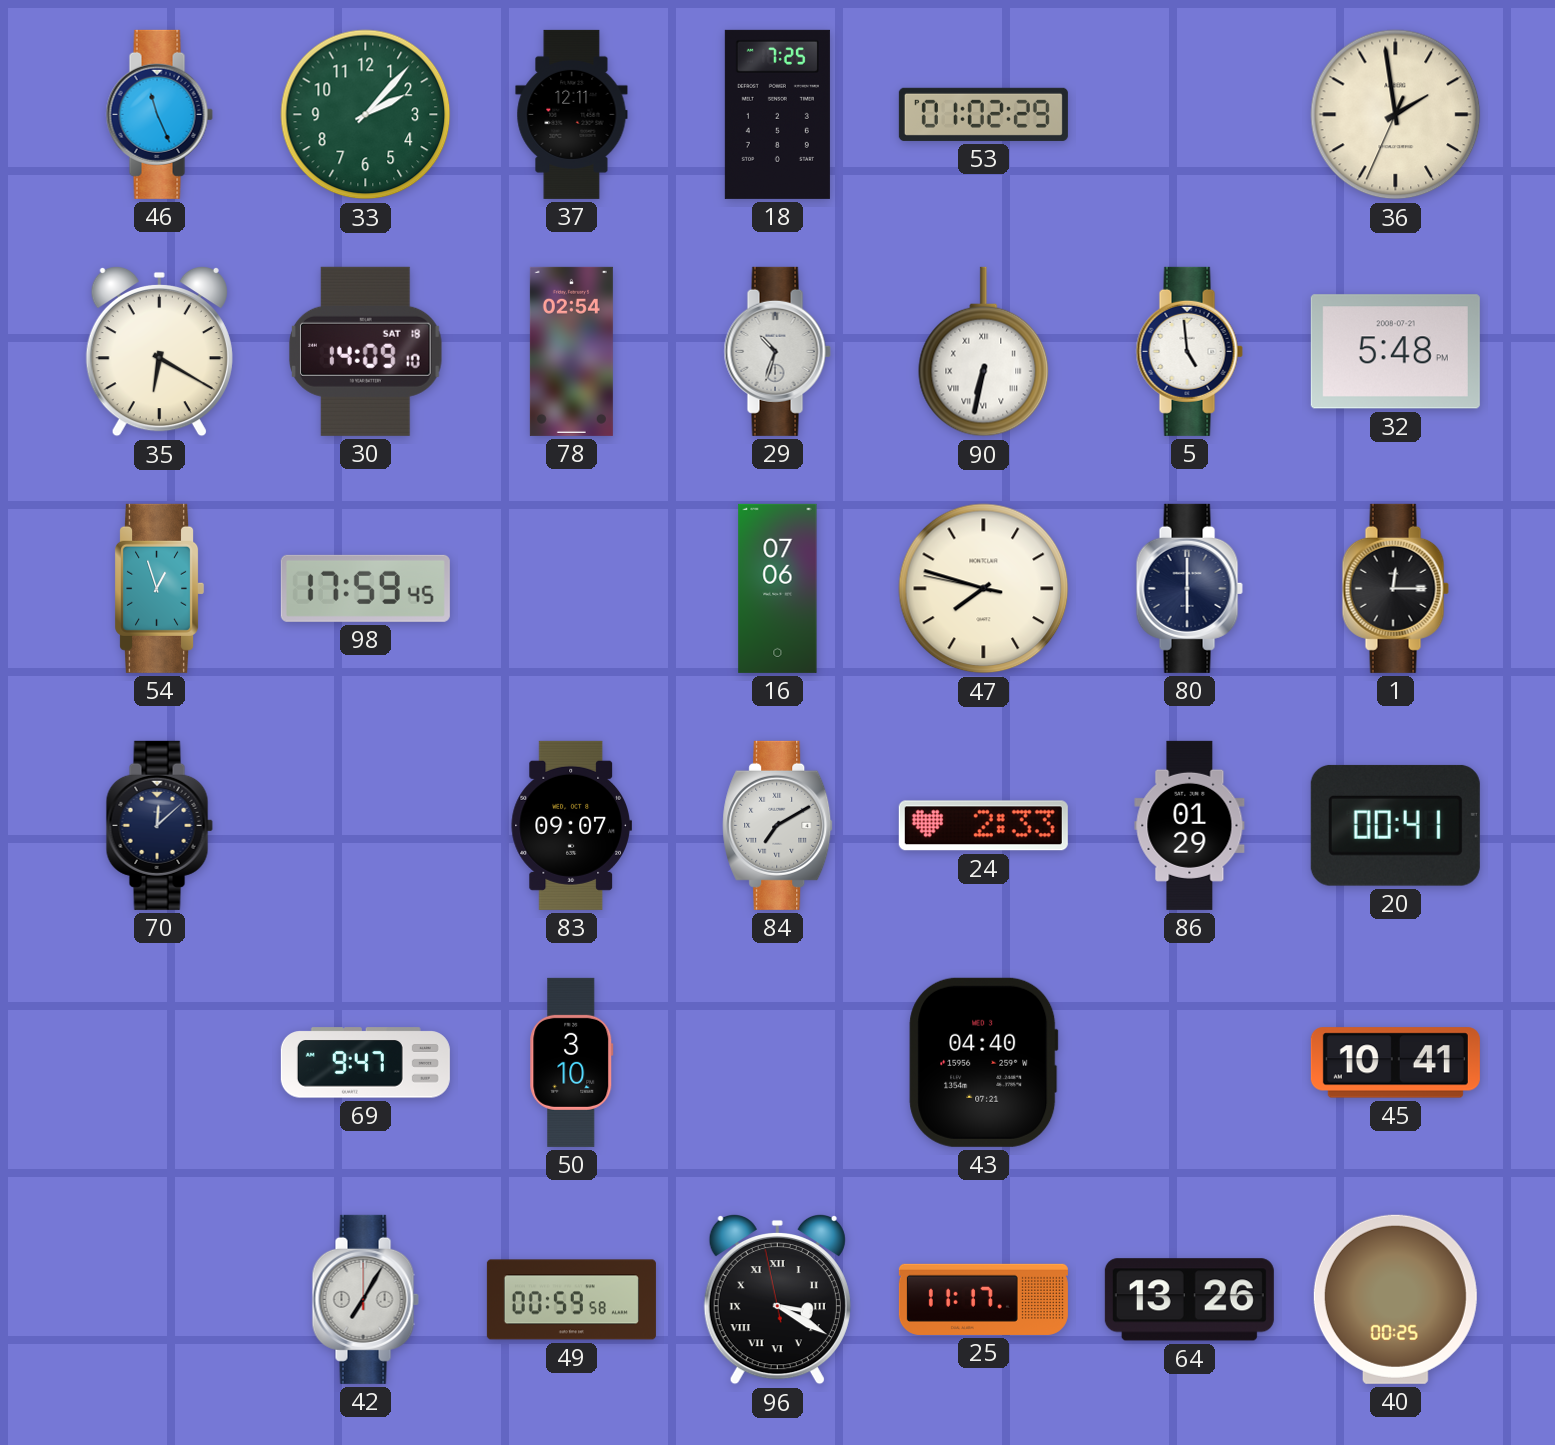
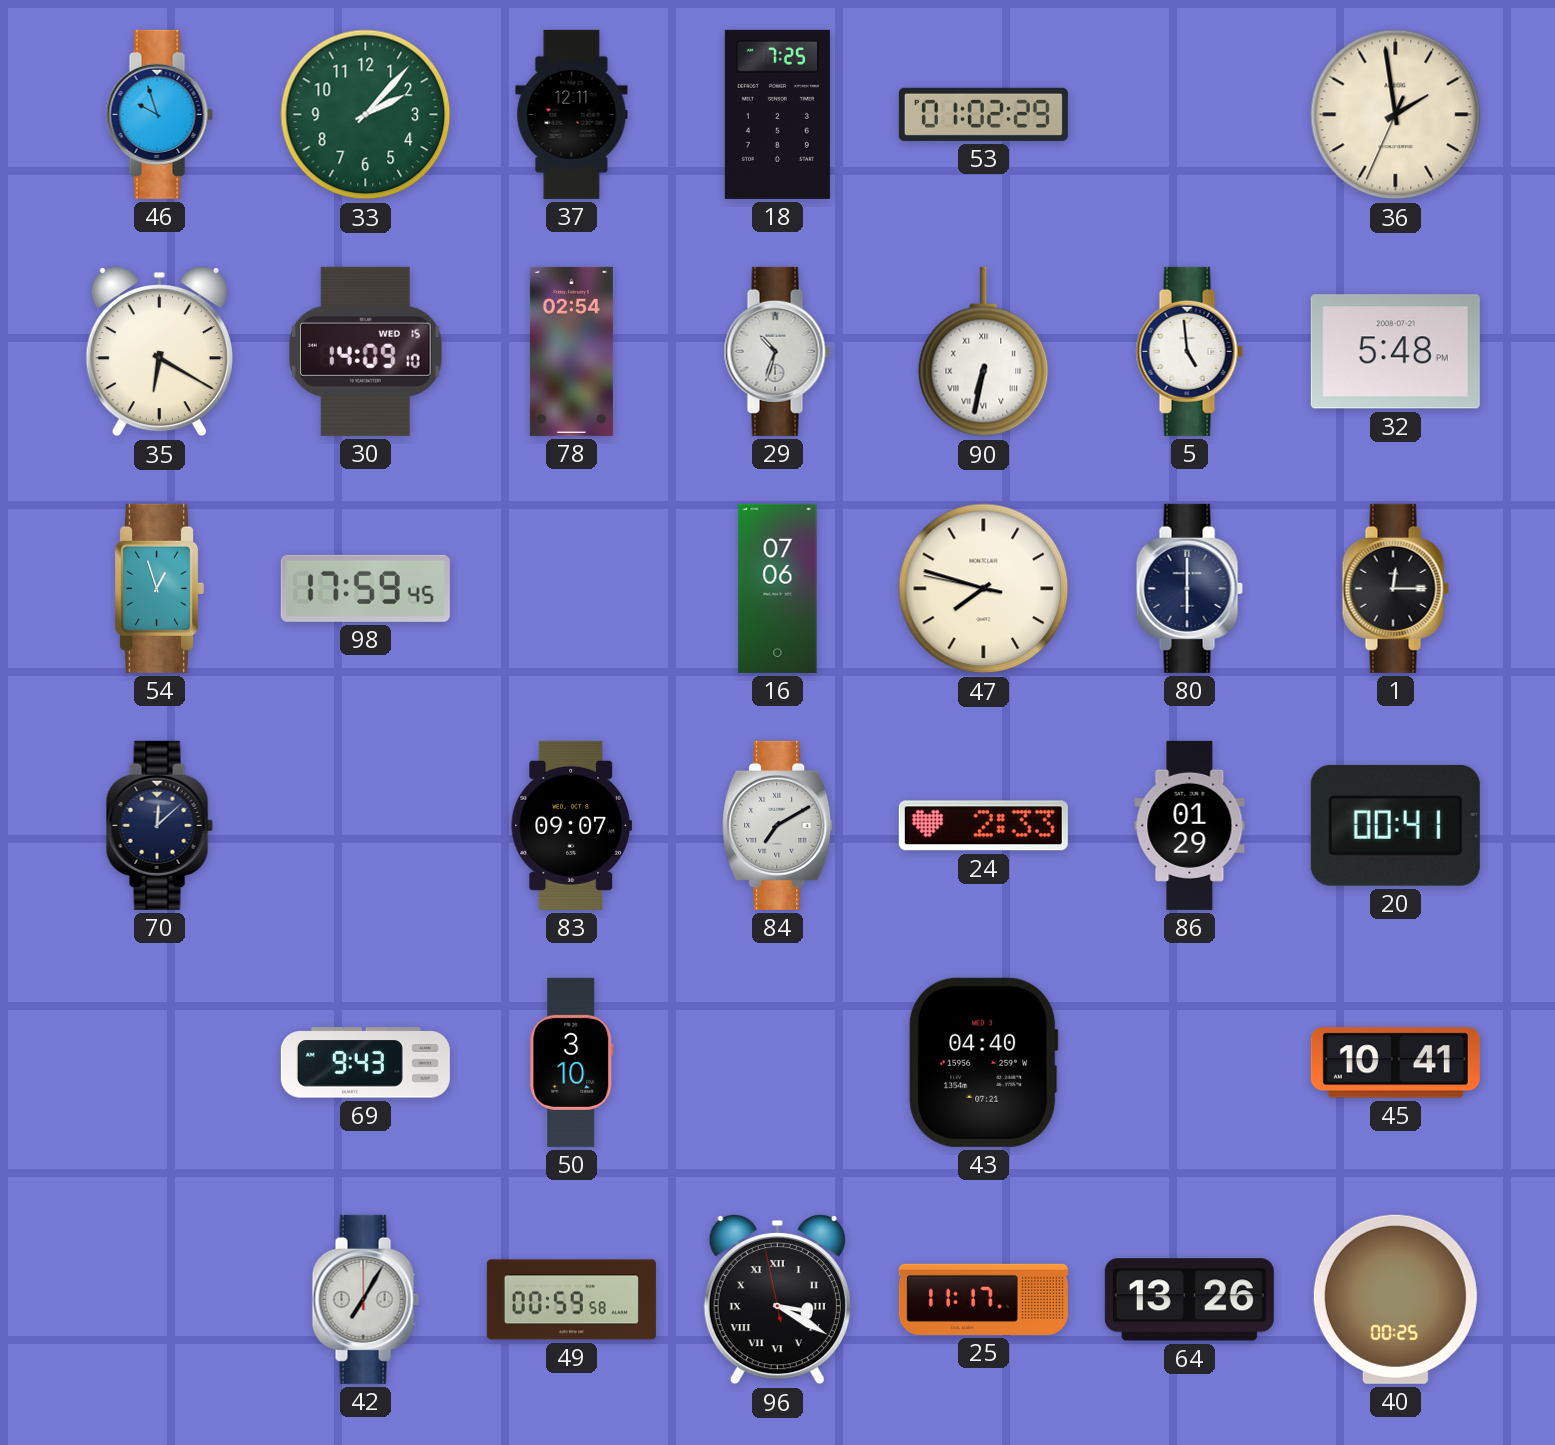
46: 11:26 -> 9:57 (159, 114)
30 date: SAT 18 -> WED 15 (366, 351)
69: 9:47 -> 9:43 (365, 1063)
